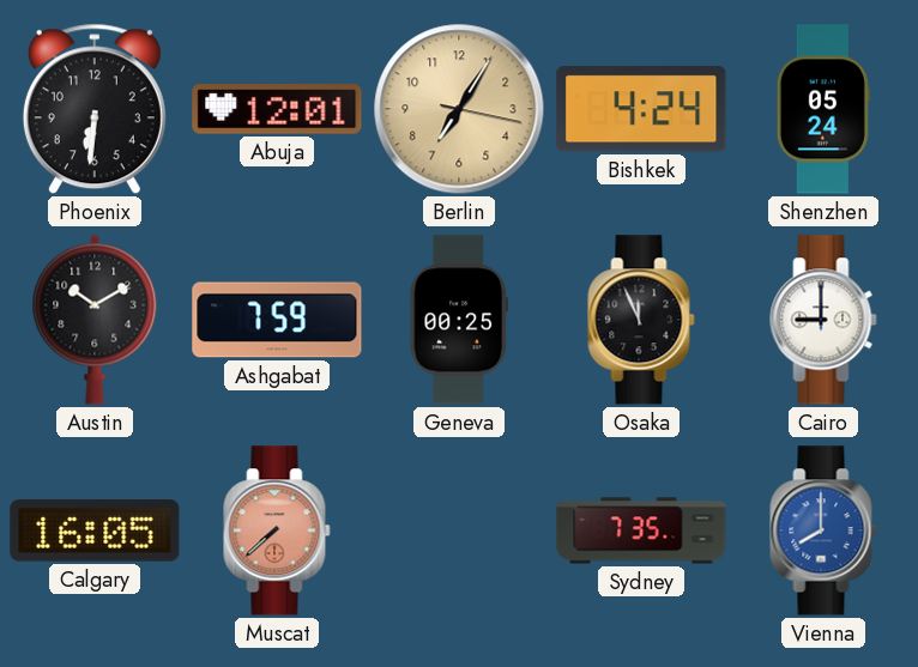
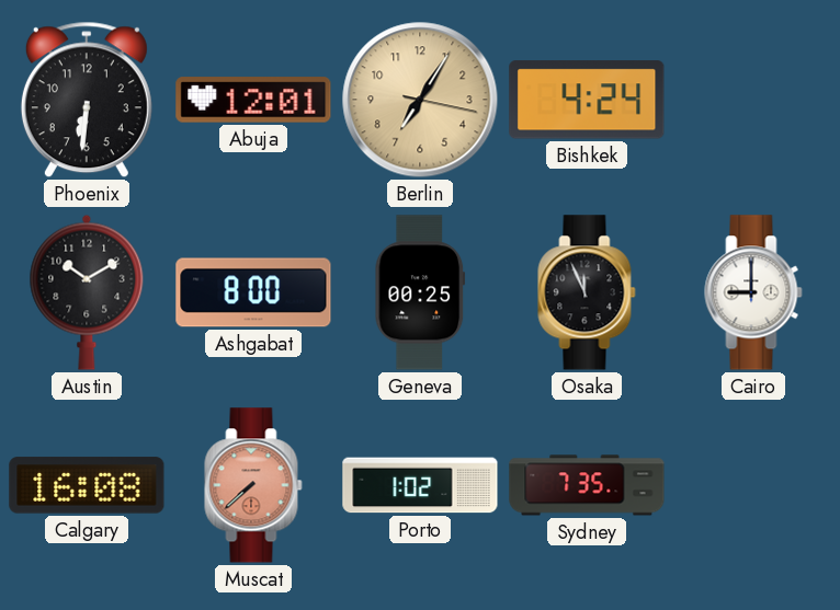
Shenzhen: 05:24 -> none (823, 109)
Ashgabat: 7:59 -> 8:00 (253, 292)
Calgary: 16:05 -> 16:08 (87, 485)
Porto: none -> 1:02 (420, 485)
Vienna: 8:00 -> none (823, 530)
